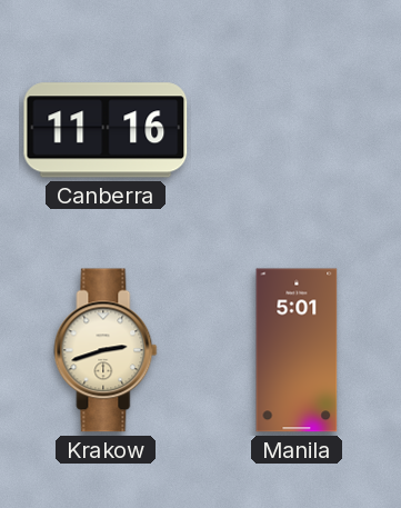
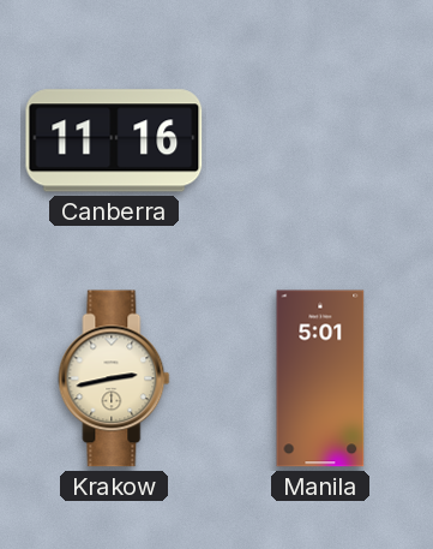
Krakow: 2:42 -> 2:43 (114, 378)
